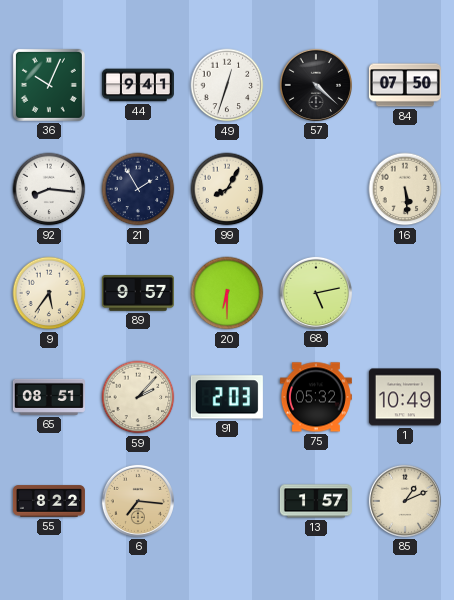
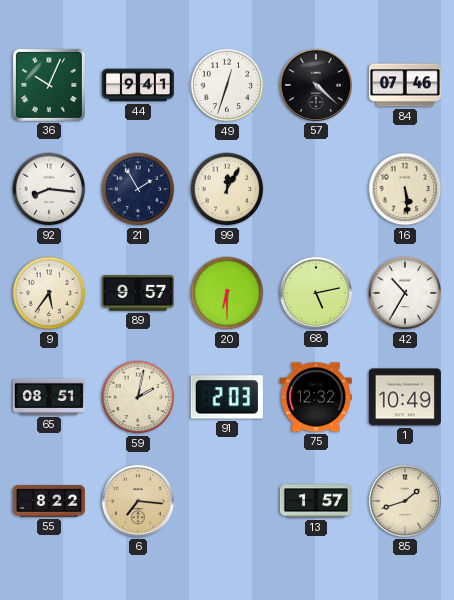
84: 07:50 -> 07:46 (405, 85)
99: 8:05 -> 12:05 (227, 189)
42: none -> 10:35 (405, 293)
59: 2:07 -> 2:02 (138, 397)
75: 05:32 -> 12:32 (316, 397)
85: 1:11 -> 1:42 (405, 501)
